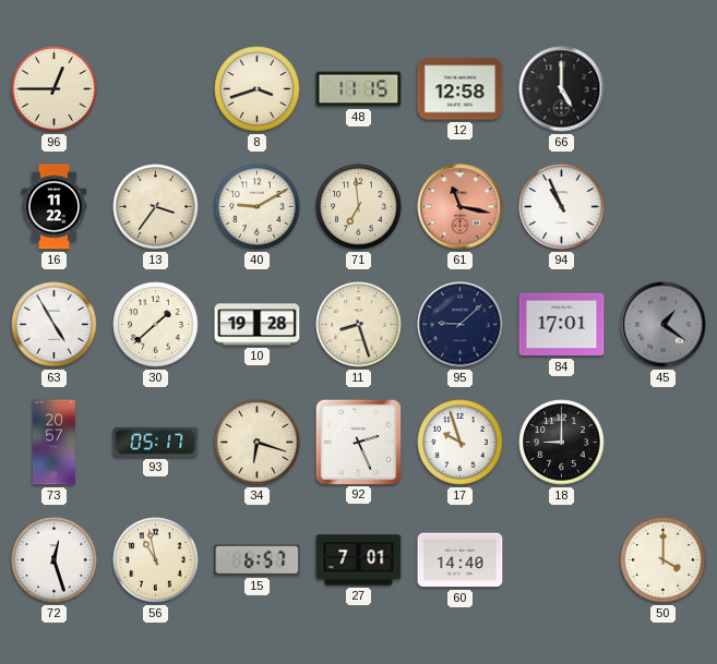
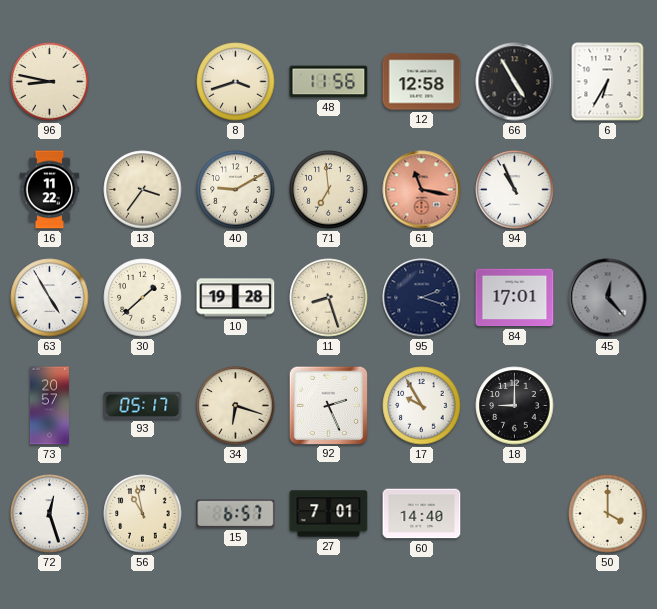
96: 12:45 -> 8:47 (50, 82)
48: 11:15 -> 11:56 (329, 82)
66: 5:00 -> 4:55 (515, 82)
6: none -> 6:35 (608, 82)
95: 9:08 -> 2:18 (422, 298)
45: 1:21 -> 12:23 (608, 298)
17: 9:57 -> 9:55 (422, 406)
